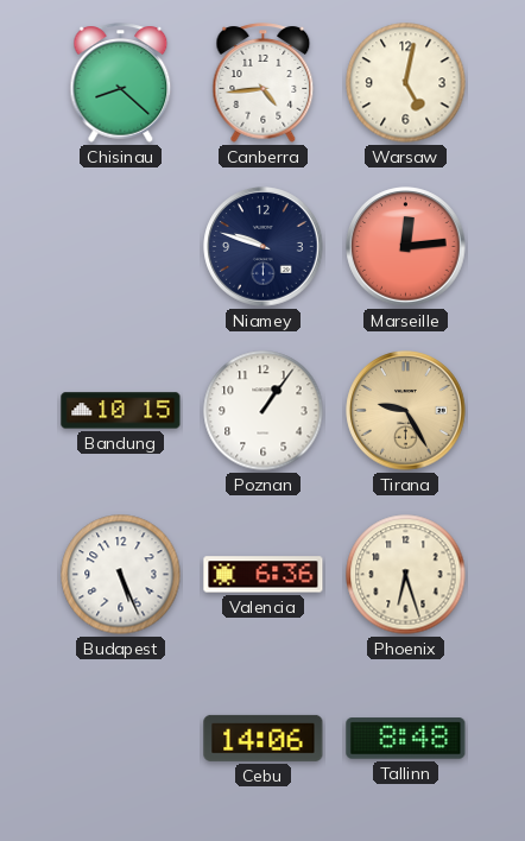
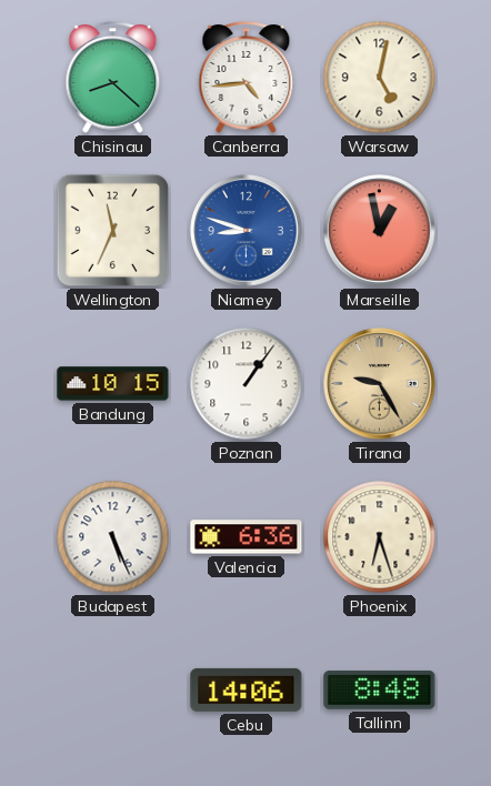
Wellington: none -> 11:34 (113, 231)
Niamey: 9:48 -> 8:48 (247, 231)
Niamey dial: navy -> blue (247, 231)
Marseille: 12:14 -> 12:58 (380, 231)
